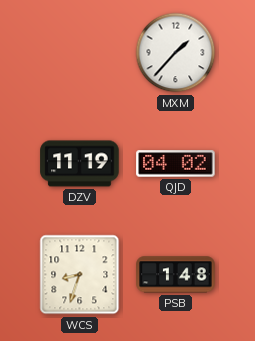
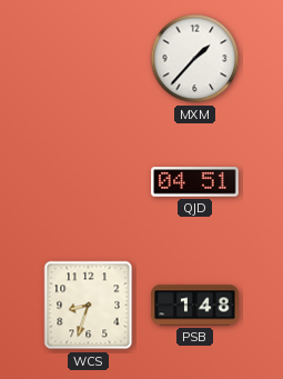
DZV: 11:19 -> none (80, 164)
QJD: 04:02 -> 04:51 (195, 182)
